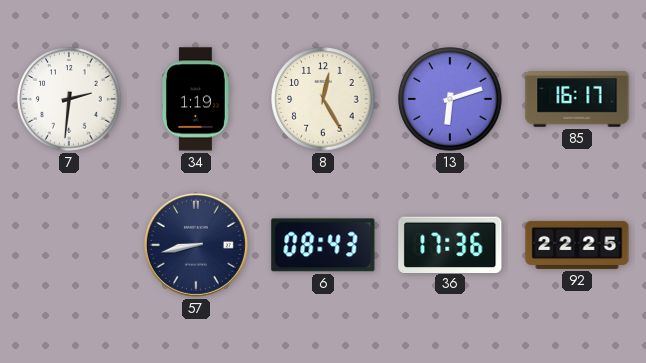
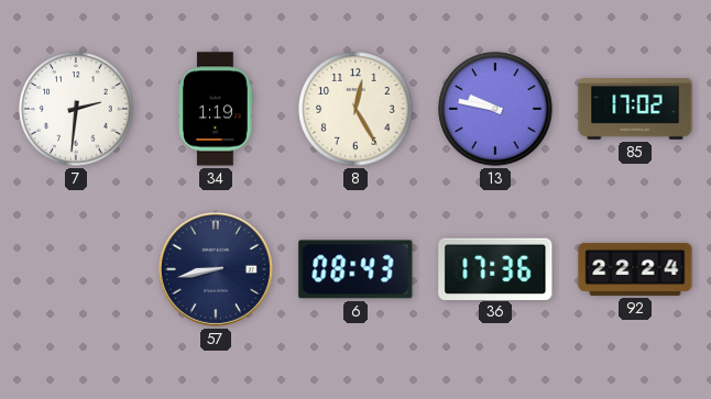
13: 6:12 -> 9:47 (495, 109)
85: 16:17 -> 17:02 (635, 109)
92: 22:25 -> 22:24 (635, 269)
